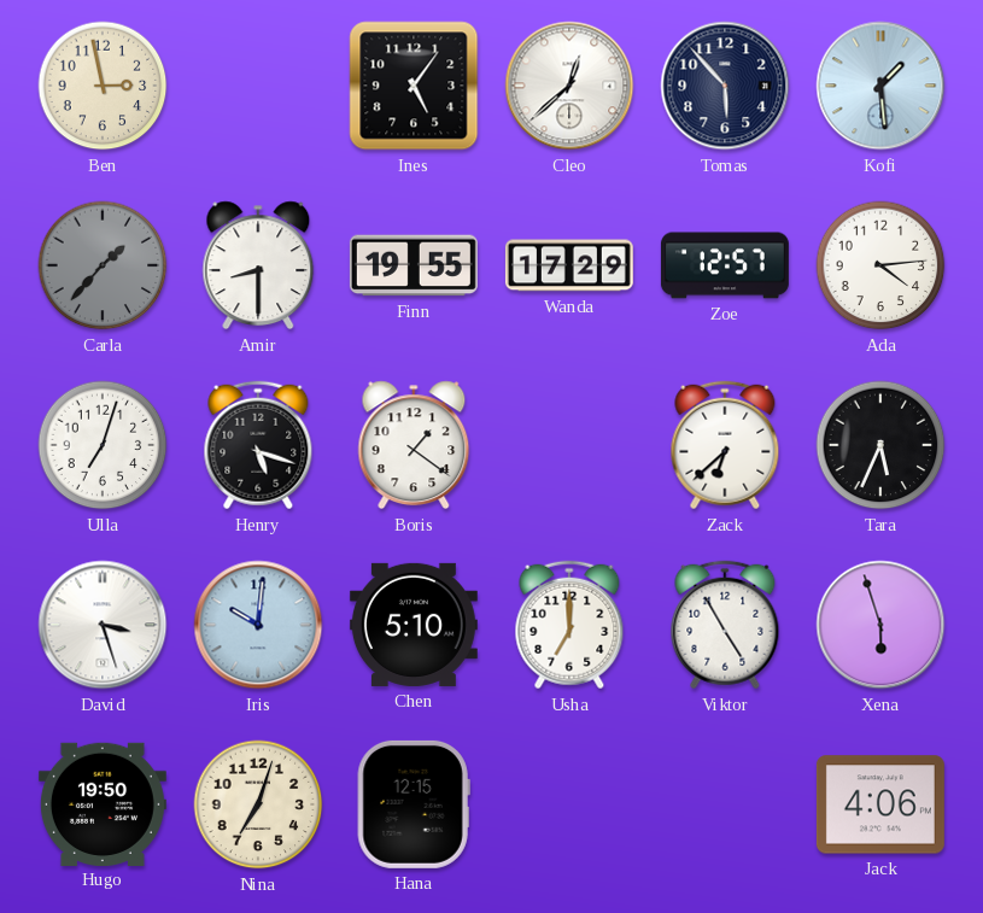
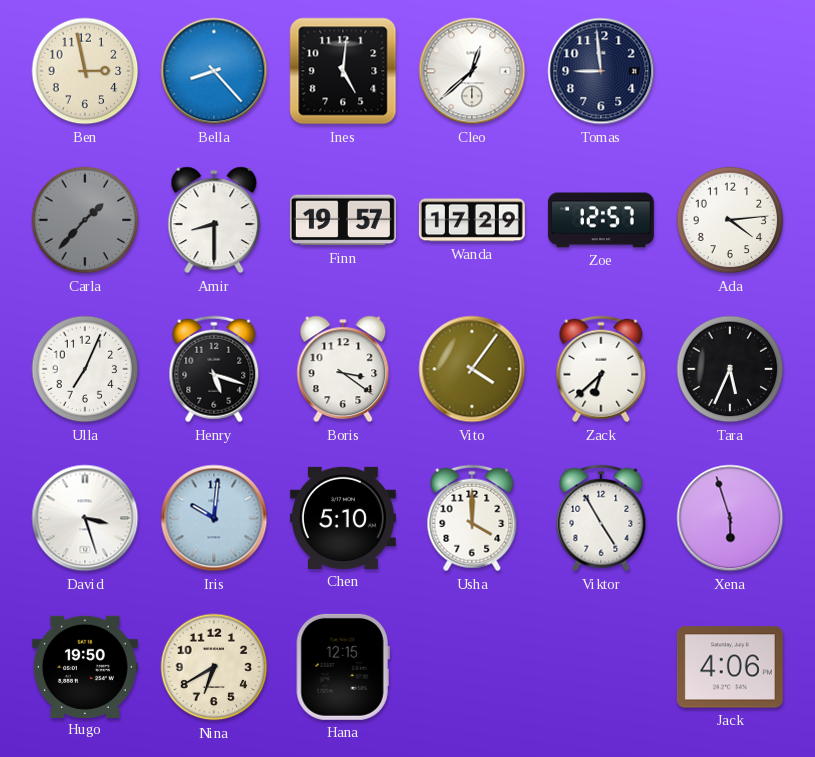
Bella: none -> 8:23 (214, 71)
Ines: 5:06 -> 5:01 (343, 71)
Tomas: 5:53 -> 8:59 (601, 71)
Kofi: 1:29 -> none (880, 86)
Finn: 19:55 -> 19:57 (343, 220)
Ulla: 7:03 -> 7:04 (85, 369)
Boris: 1:21 -> 3:21 (343, 369)
Vito: none -> 4:06 (472, 369)
Usha: 7:00 -> 4:00 (472, 518)
Nina: 7:03 -> 6:40 (214, 667)
